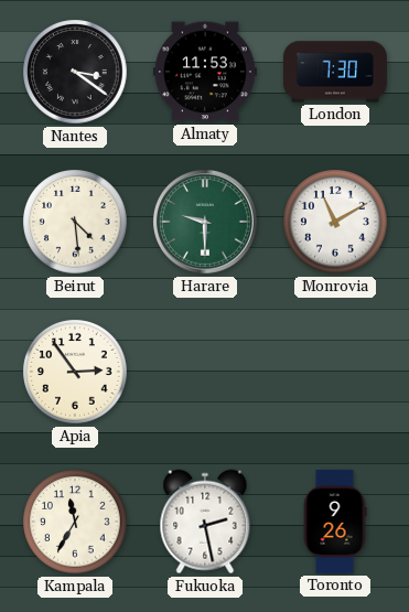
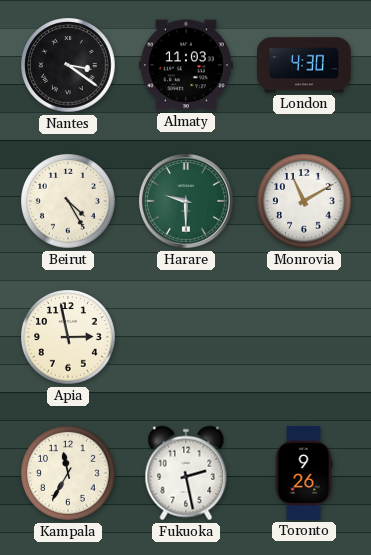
Almaty: 11:53 -> 11:03 (186, 65)
London: 7:30 -> 4:30 (304, 65)
Beirut: 4:29 -> 4:25 (68, 201)
Apia: 2:54 -> 2:58 (68, 337)
